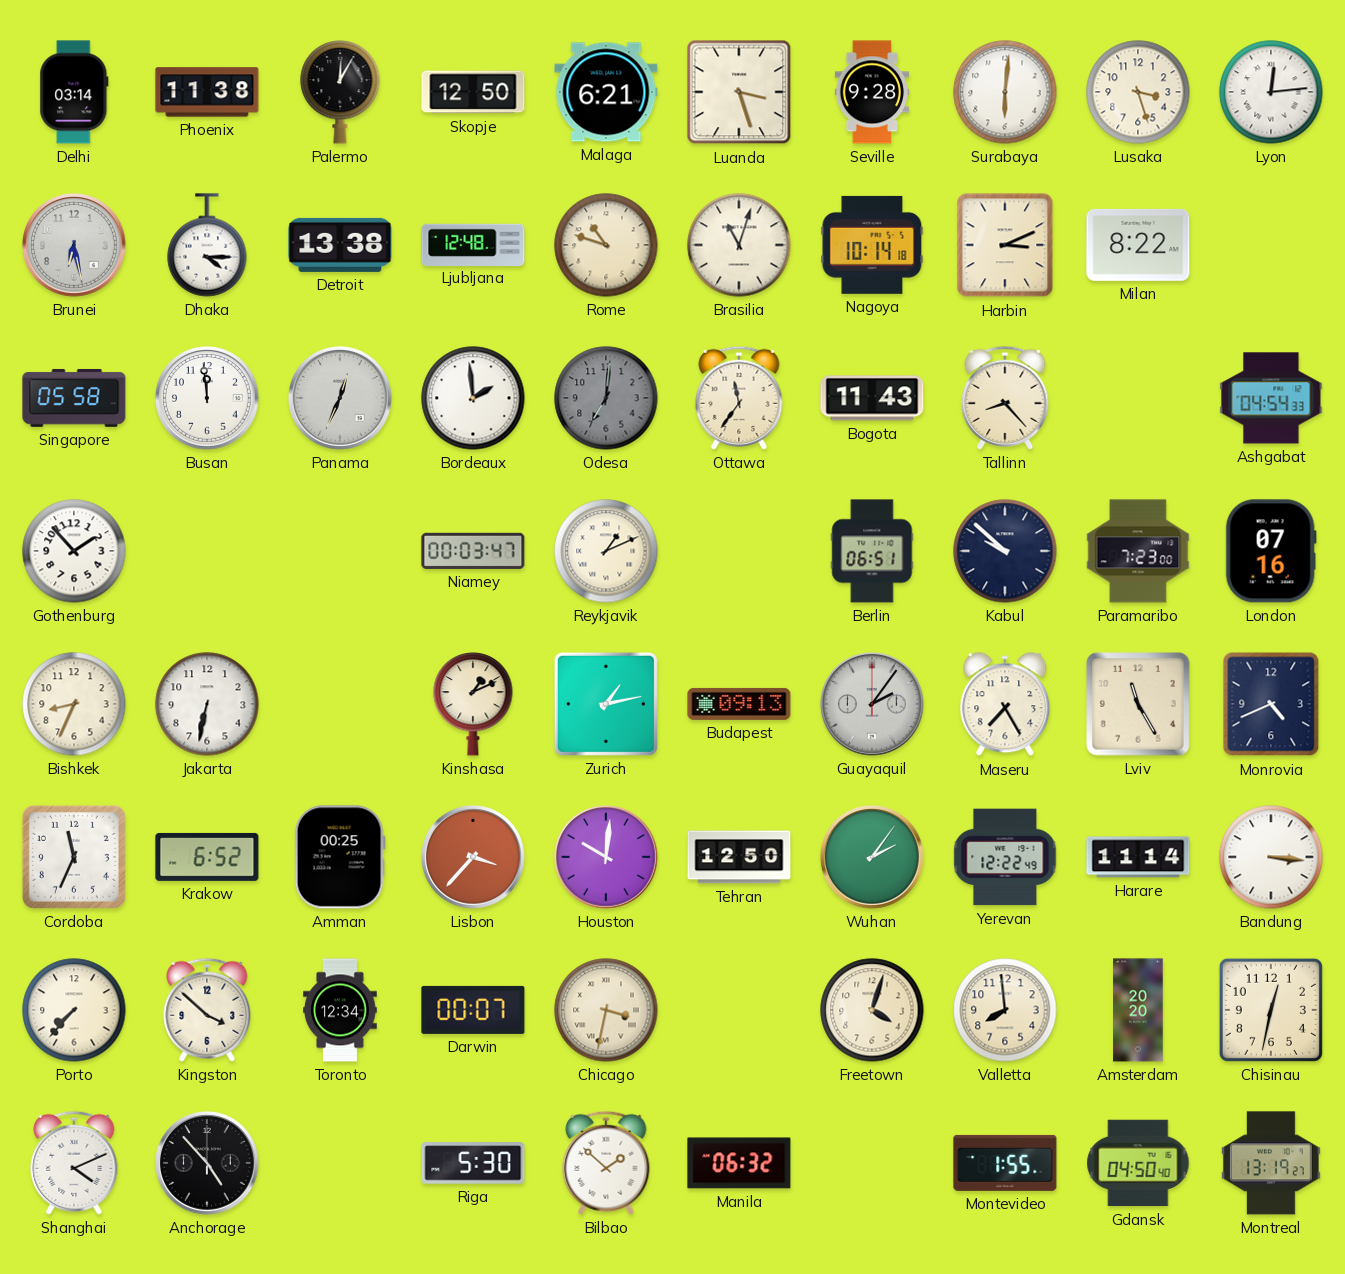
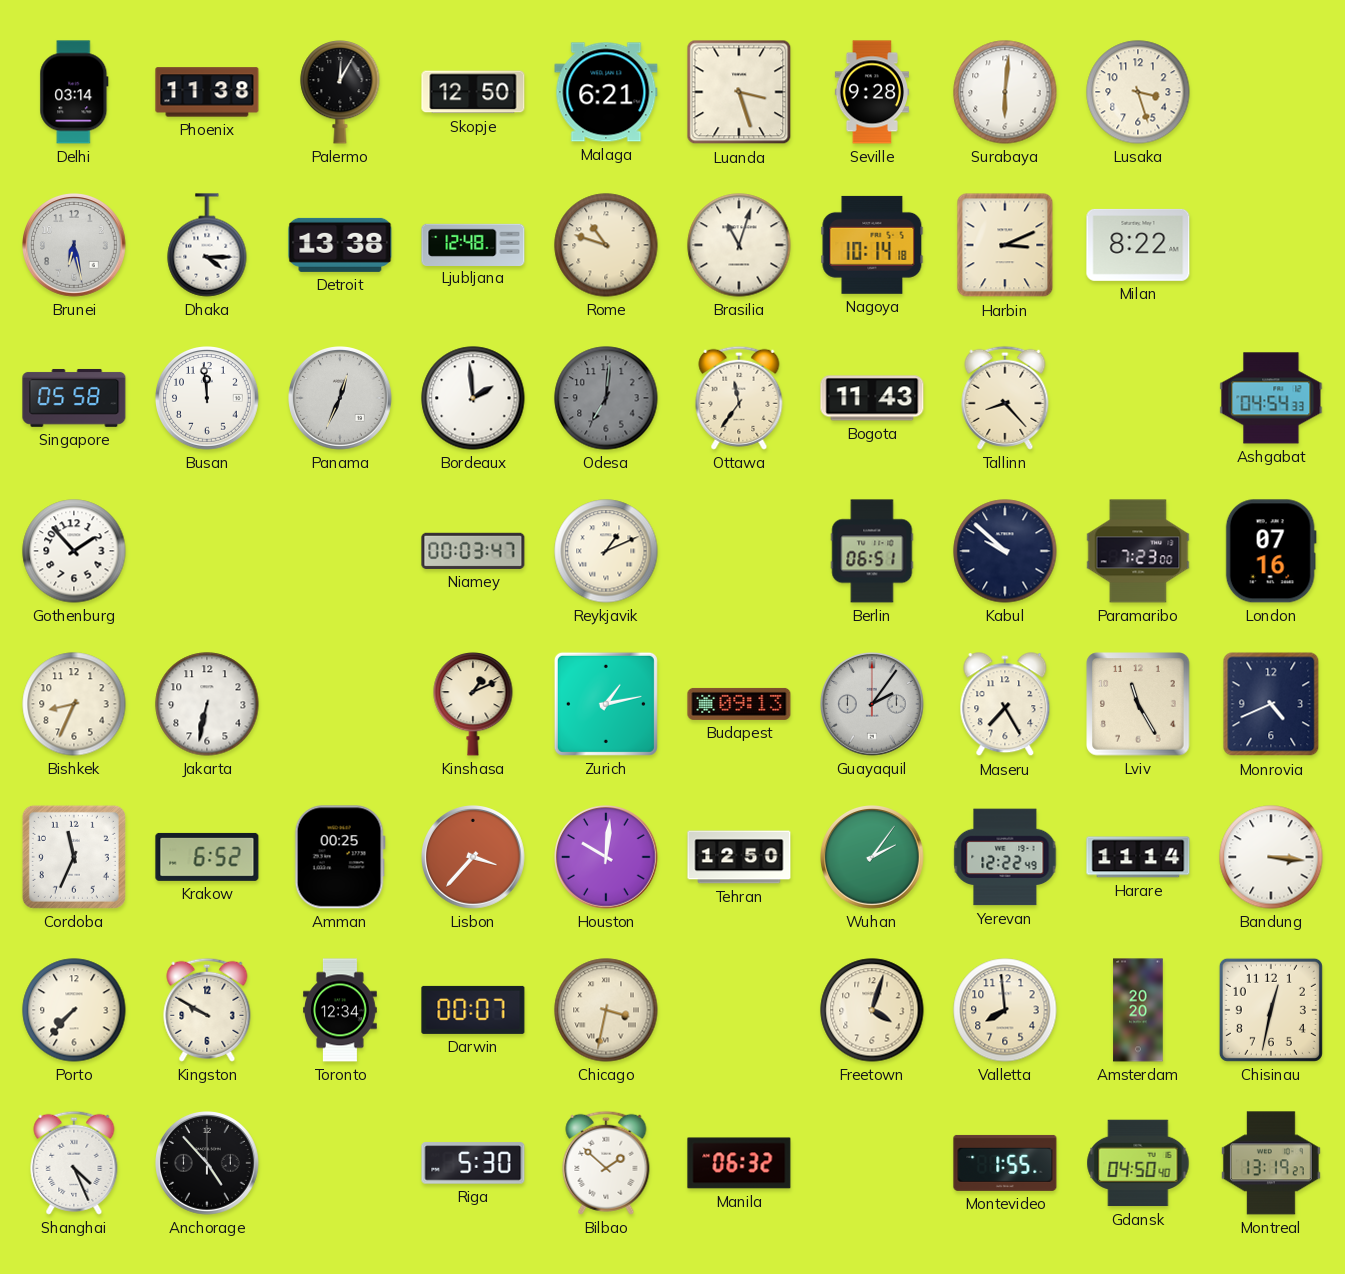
Lyon: 12:14 -> none (1271, 92)
Kingston: 3:52 -> 9:50 (207, 1010)
Shanghai: 4:11 -> 4:26 (74, 1163)
